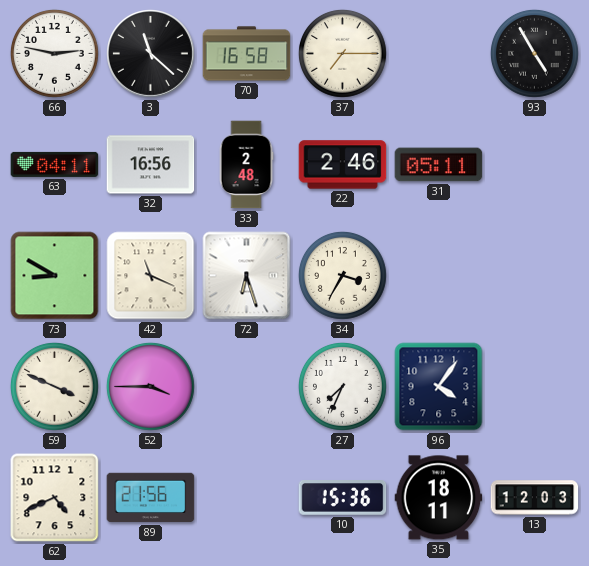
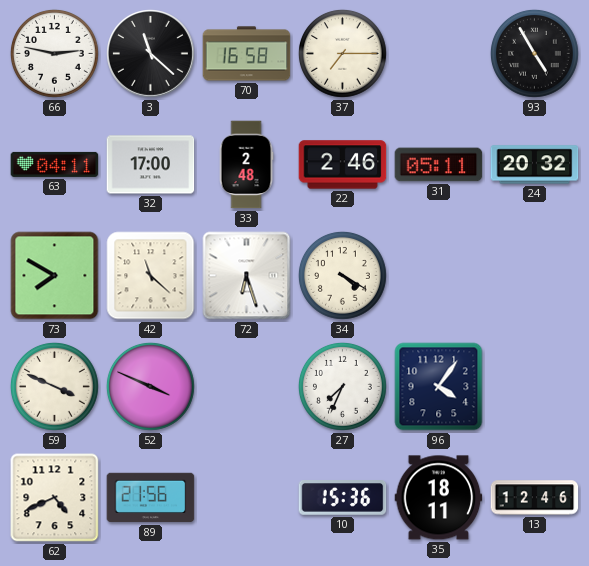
32: 16:56 -> 17:00 (151, 165)
24: none -> 20:32 (535, 165)
73: 8:50 -> 7:50 (55, 276)
42: 11:19 -> 11:22 (151, 276)
34: 3:35 -> 4:20 (342, 275)
52: 3:45 -> 3:49 (150, 386)
13: 12:03 -> 12:46 (535, 498)
